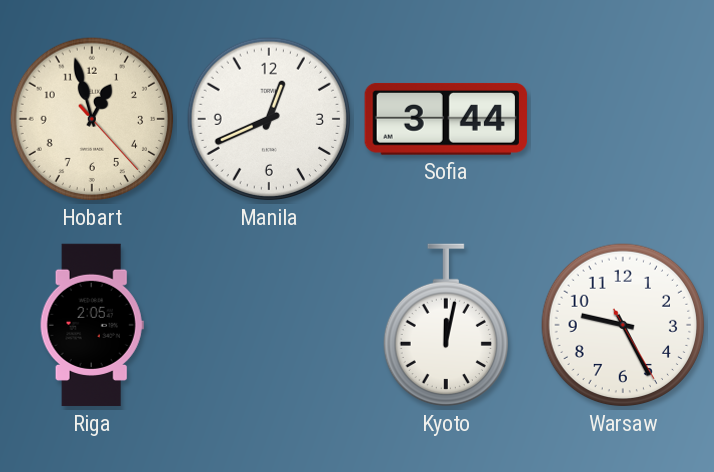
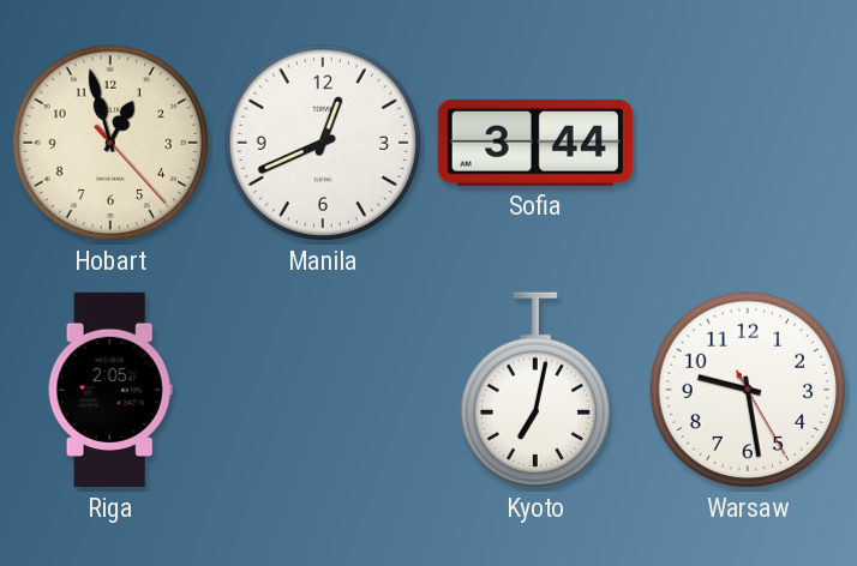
Kyoto: 12:02 -> 7:02 (534, 390)
Warsaw: 9:25 -> 9:28 (748, 390)
